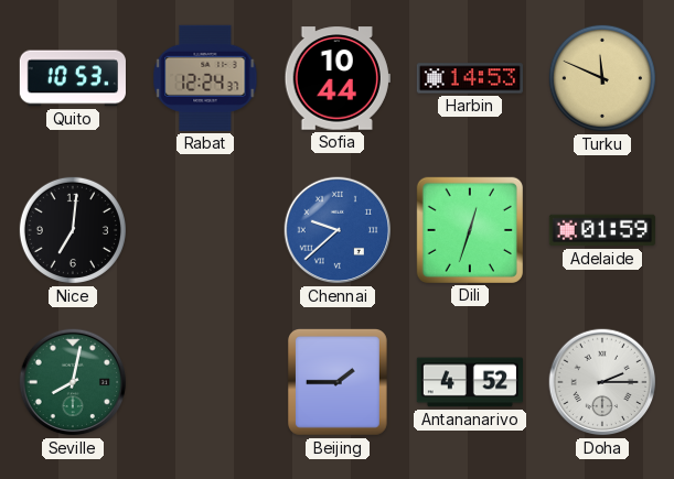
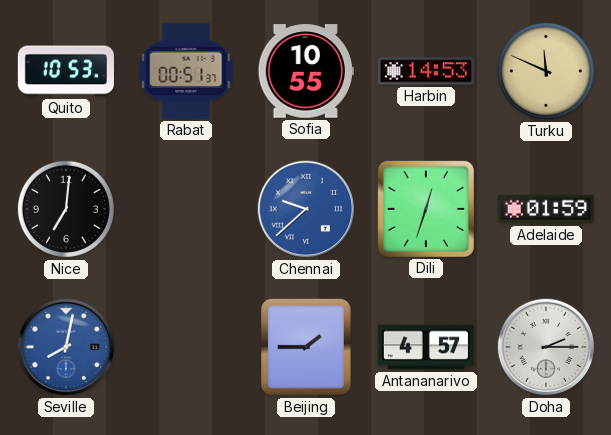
Rabat: 12:24 -> 00:51 (186, 71)
Sofia: 10:44 -> 10:55 (306, 71)
Seville dial: green -> blue (66, 347)
Antananarivo: 4:52 -> 4:57 (426, 347)
